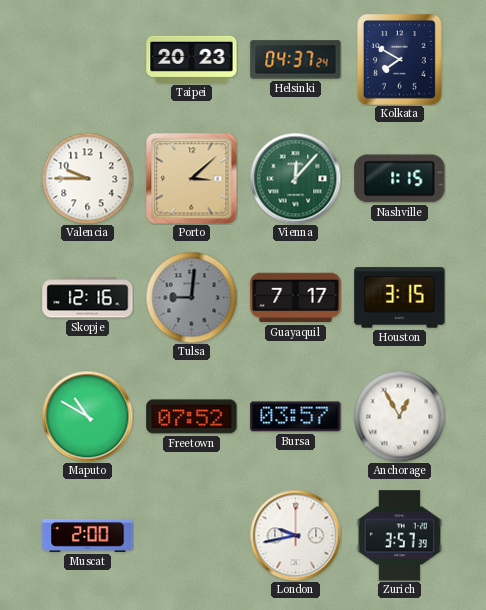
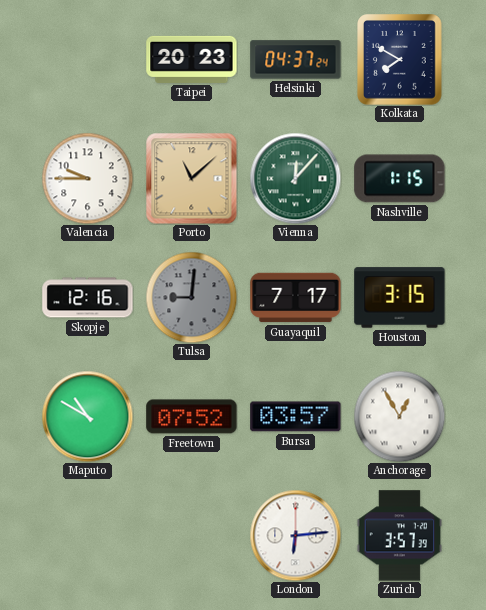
Porto: 3:08 -> 11:08 (191, 178)
Muscat: 2:00 -> none (88, 535)
London: 9:43 -> 6:14 (295, 535)
